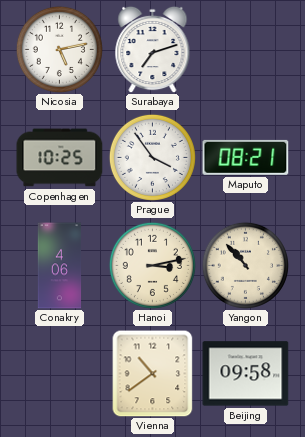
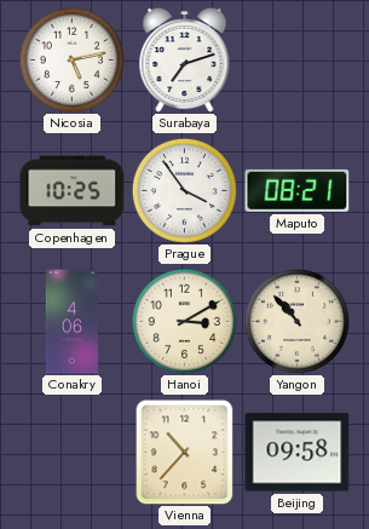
Hanoi: 3:13 -> 3:10 (184, 321)
Vienna: 10:39 -> 10:37 (185, 452)
